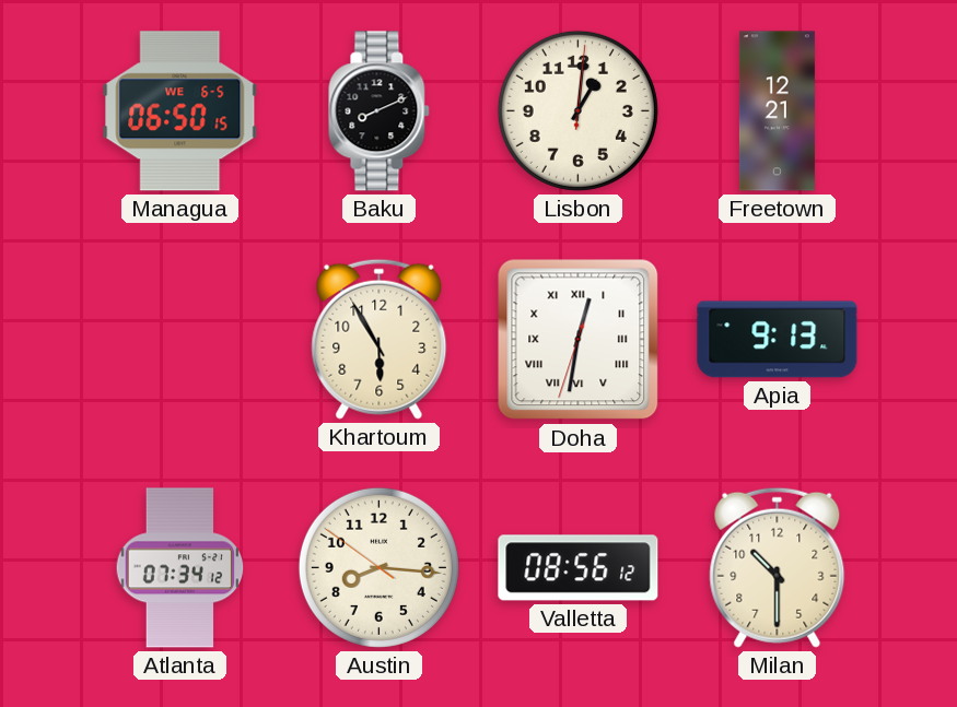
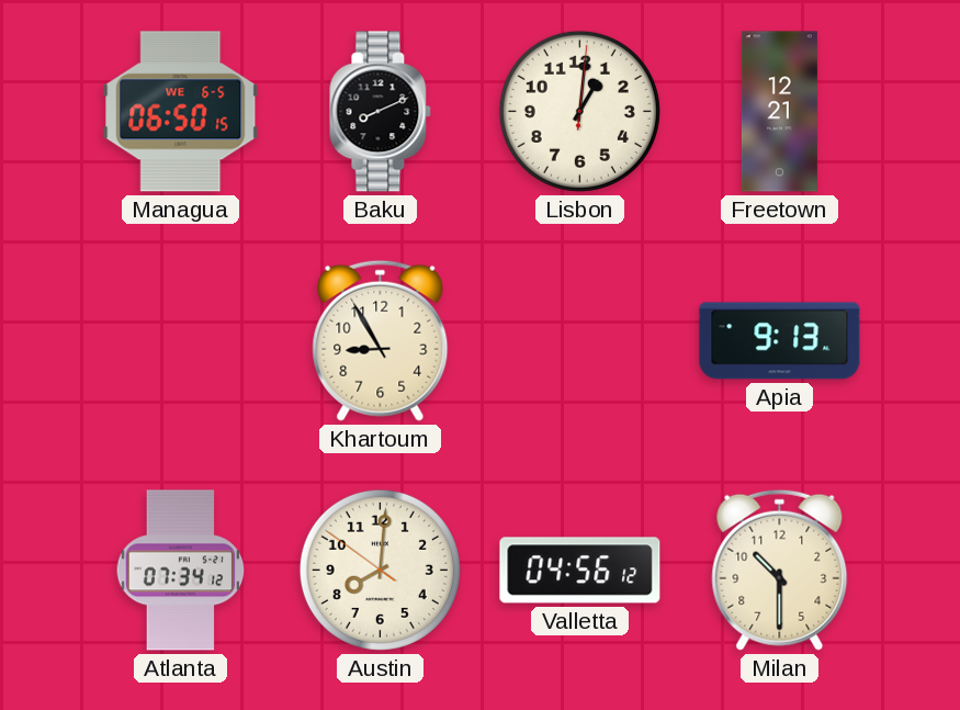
Khartoum: 5:55 -> 8:55 (381, 340)
Doha: 12:31 -> none (579, 340)
Austin: 8:15 -> 8:00 (380, 570)
Valletta: 08:56 -> 04:56 (580, 571)
